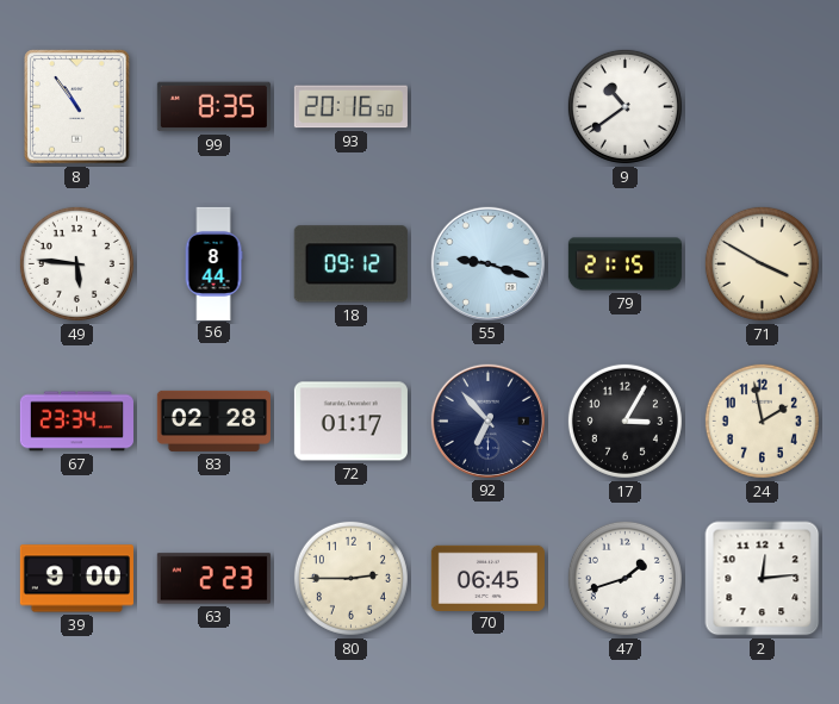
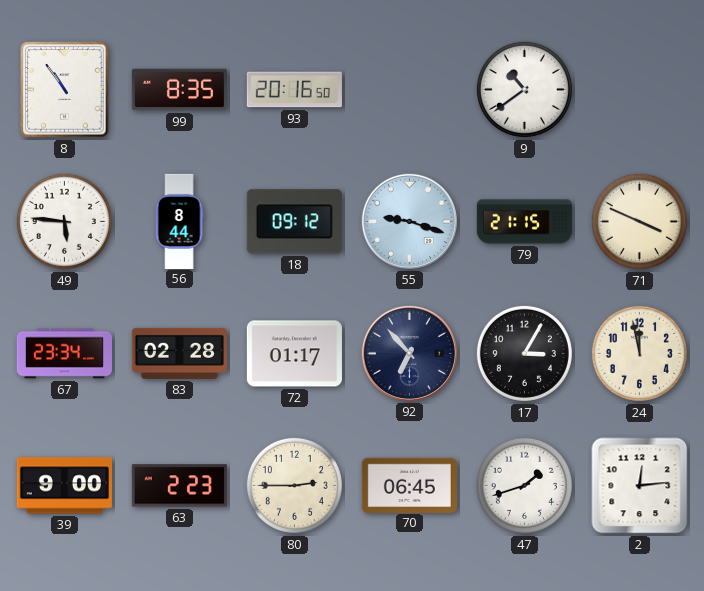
71: 3:50 -> 3:49 (639, 221)
24: 1:58 -> 11:58 (639, 353)
